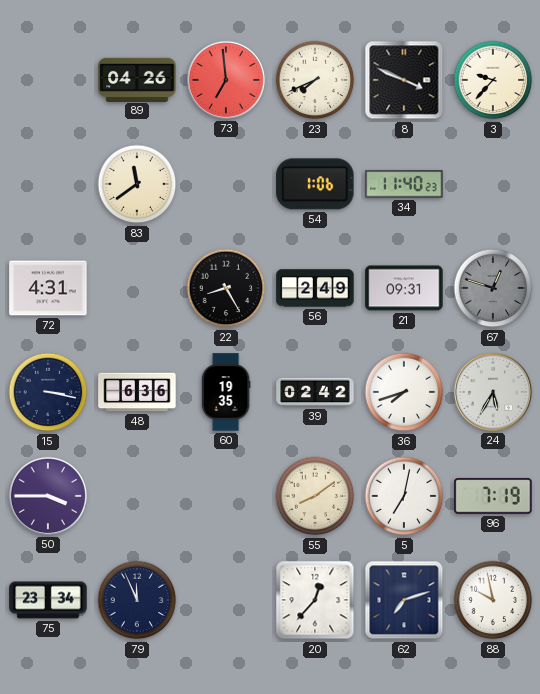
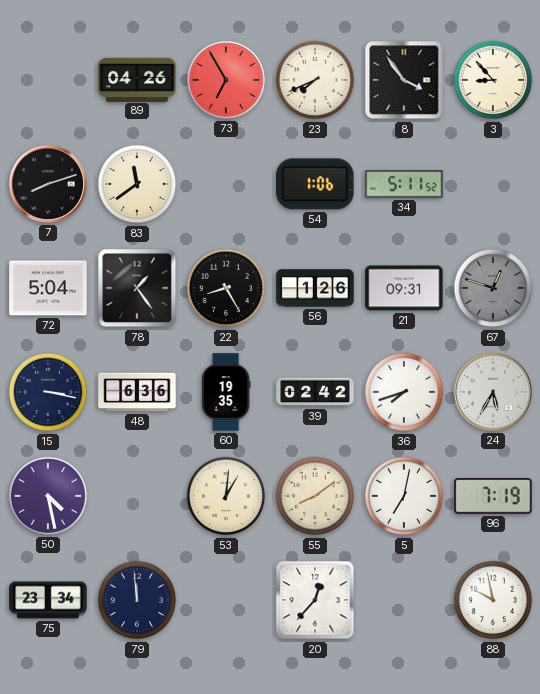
73: 6:59 -> 6:55 (226, 80)
8: 3:49 -> 3:54 (404, 80)
3: 9:37 -> 8:53 (493, 80)
7: none -> 8:12 (48, 184)
34: 11:40 -> 5:11 (404, 184)
72: 4:31 -> 5:04 (48, 288)
78: none -> 1:24 (137, 288)
56: 2:49 -> 1:26 (315, 288)
50: 3:45 -> 4:28 (48, 496)
53: none -> 1:01 (226, 496)
79: 11:56 -> 11:59 (137, 600)
62: 7:12 -> none (404, 600)
